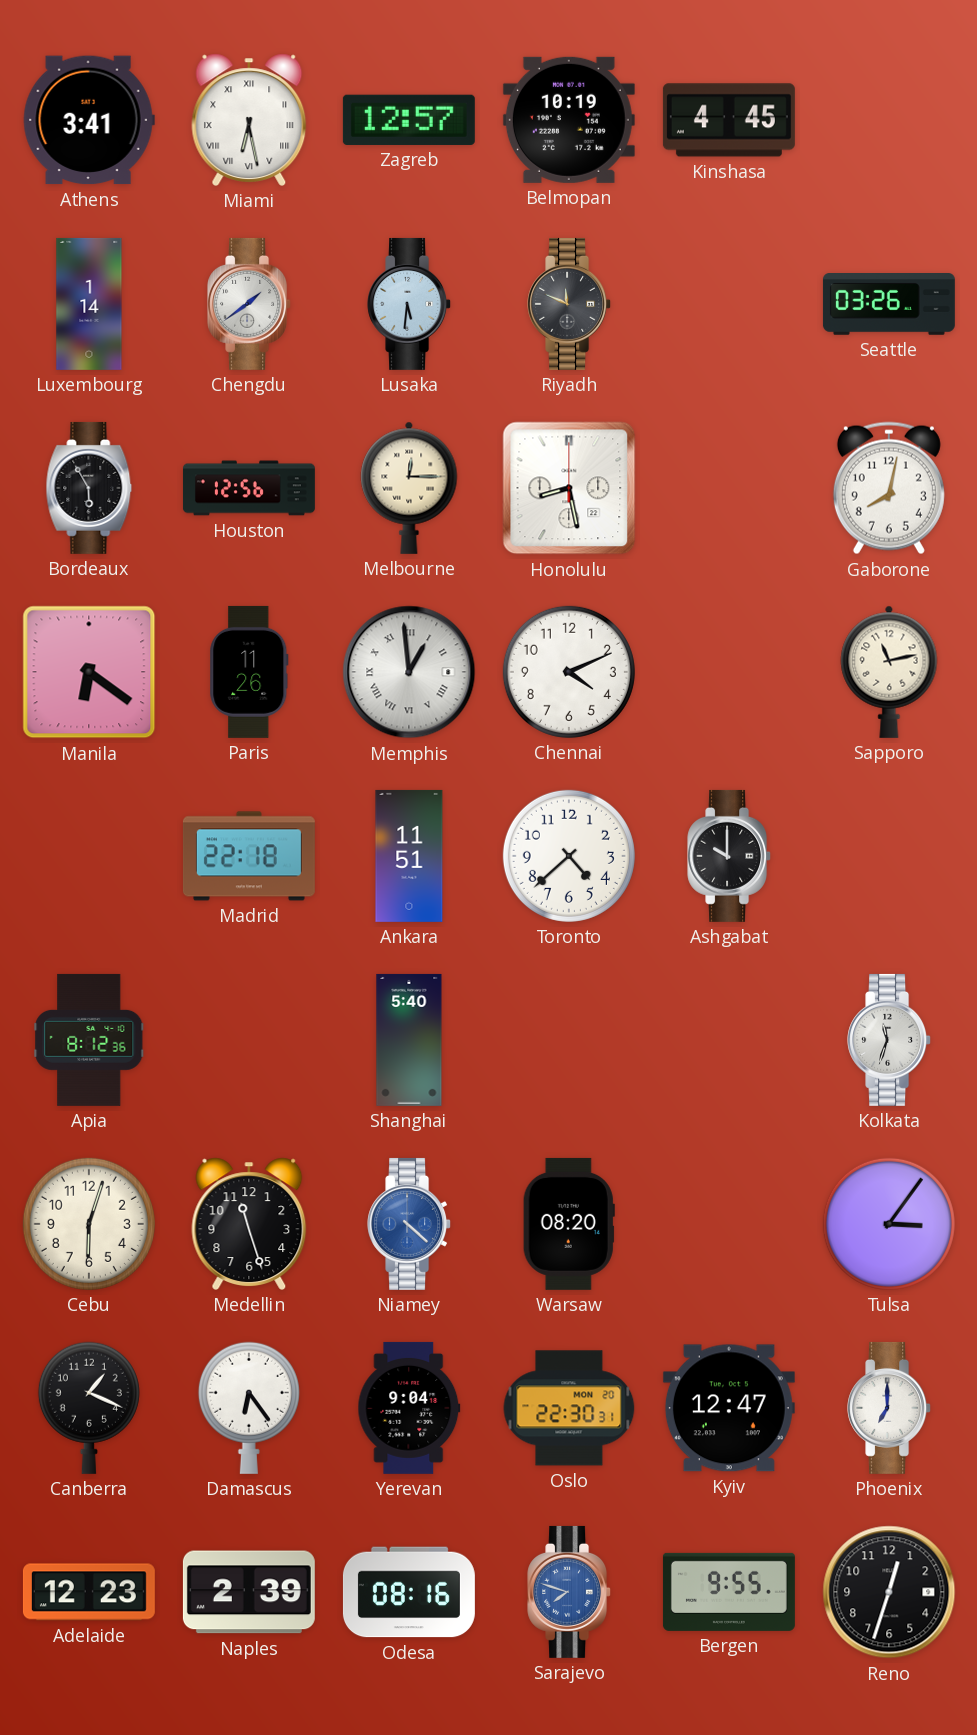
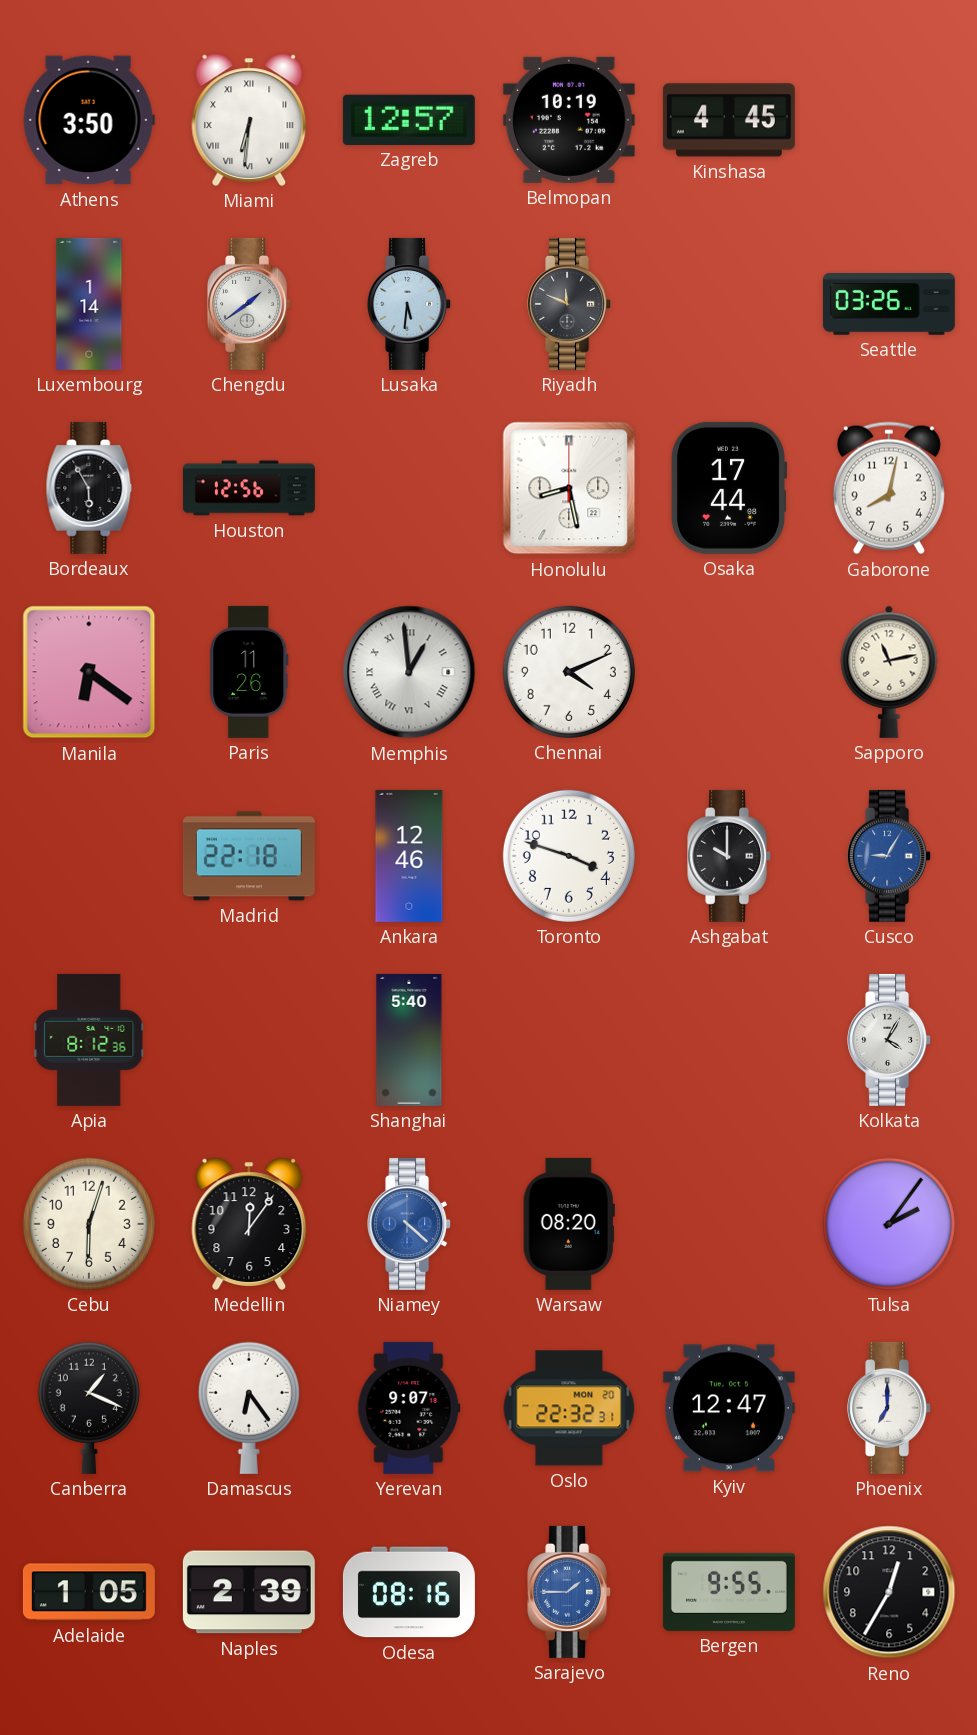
Athens: 3:41 -> 3:50 (89, 120)
Miami: 6:28 -> 6:31 (249, 120)
Melbourne: 12:15 -> none (409, 488)
Osaka: none -> 17:44 (729, 488)
Ankara: 11:51 -> 12:46 (409, 856)
Toronto: 4:38 -> 3:48 (569, 856)
Cusco: none -> 9:05 (890, 856)
Kolkata: 11:33 -> 4:05 (890, 1040)
Medellin: 11:27 -> 12:06 (249, 1224)
Tulsa: 3:06 -> 2:06 (889, 1224)
Yerevan: 9:04 -> 9:07 (409, 1408)
Oslo: 22:30 -> 22:32 (569, 1408)
Adelaide: 12:23 -> 1:05 (89, 1592)
Sarajevo: 7:48 -> 1:45 (570, 1592)
Reno: 12:33 -> 12:35 (889, 1592)
